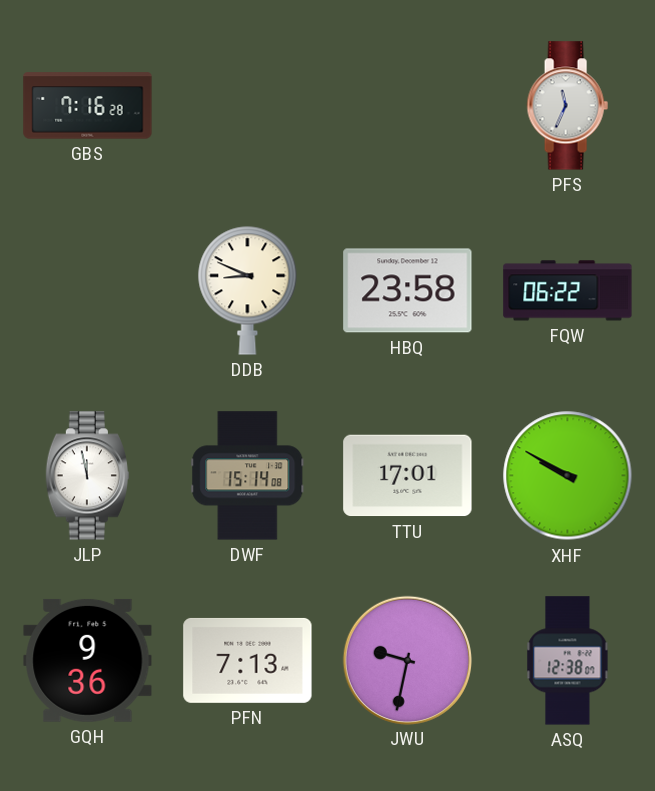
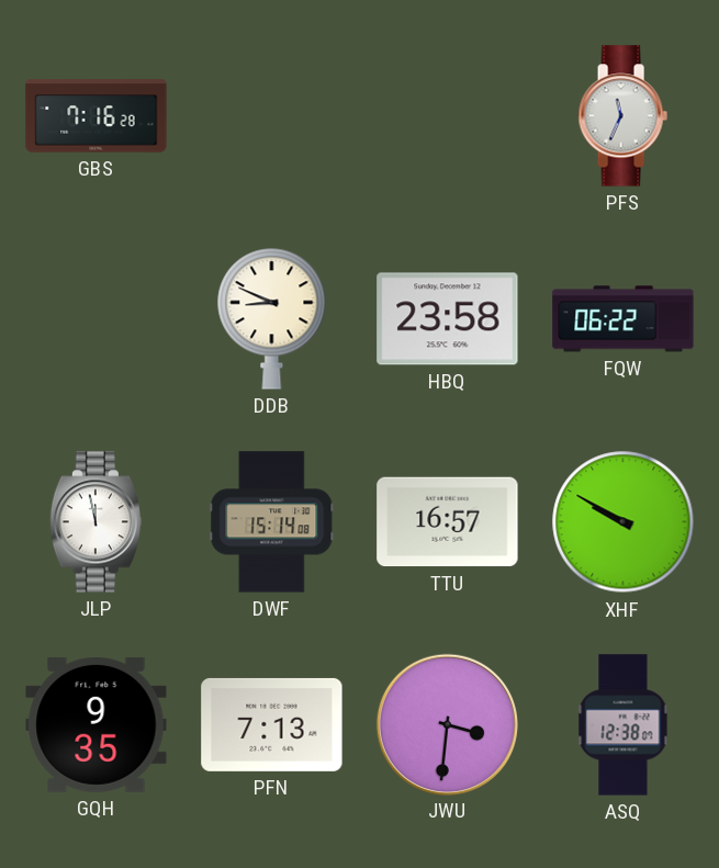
TTU: 17:01 -> 16:57 (448, 522)
GQH: 9:36 -> 9:35 (97, 724)
JWU: 9:32 -> 3:31 (447, 724)
